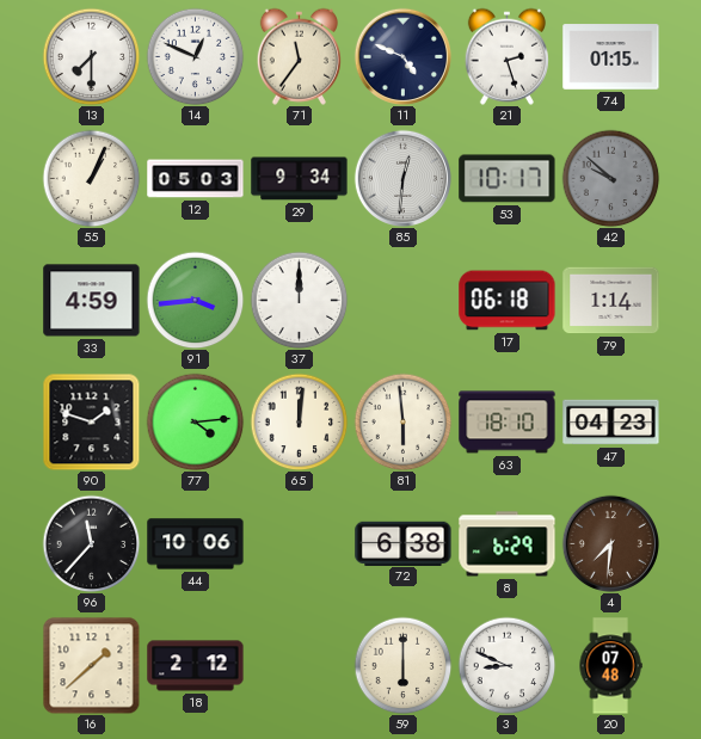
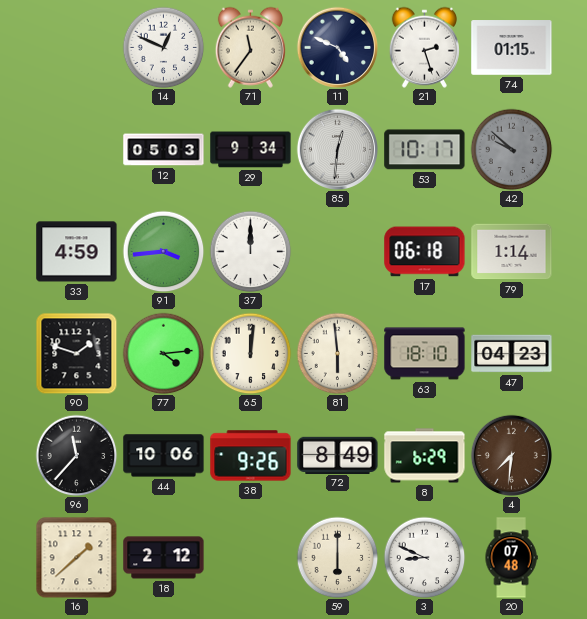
13: 7:30 -> none (91, 56)
55: 1:04 -> none (91, 178)
38: none -> 9:26 (251, 456)
72: 6:38 -> 8:49 (338, 455)
